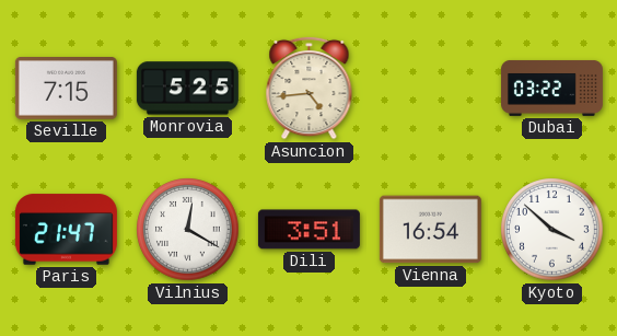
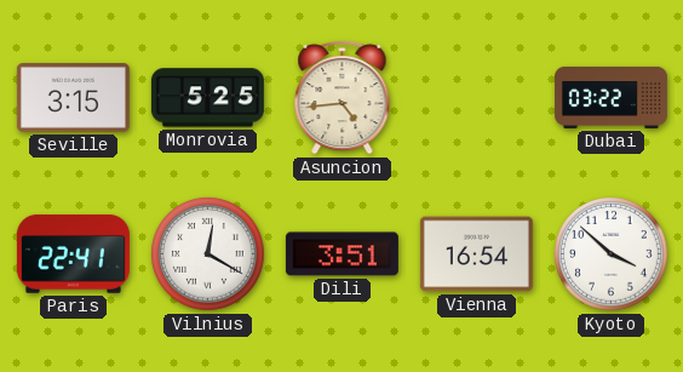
Seville: 7:15 -> 3:15 (73, 98)
Paris: 21:47 -> 22:41 (73, 254)
